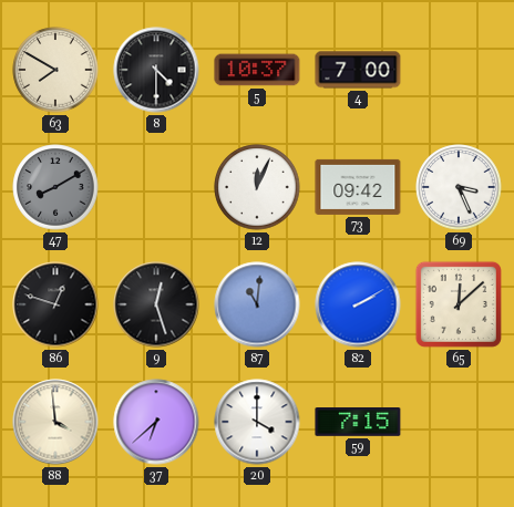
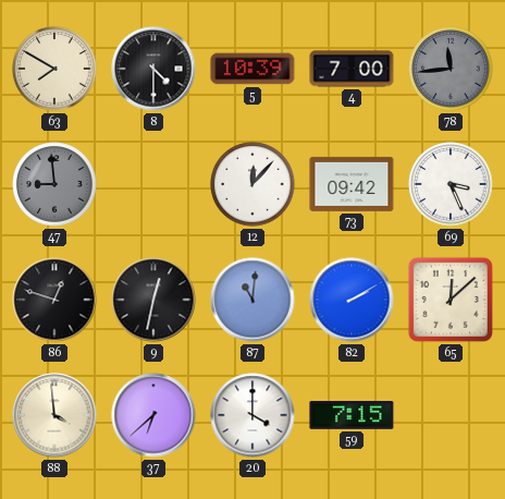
5: 10:37 -> 10:39 (253, 69)
78: none -> 11:44 (451, 69)
47: 8:10 -> 8:59 (54, 184)
12: 12:04 -> 12:07 (253, 184)
9: 12:27 -> 12:32 (153, 300)
